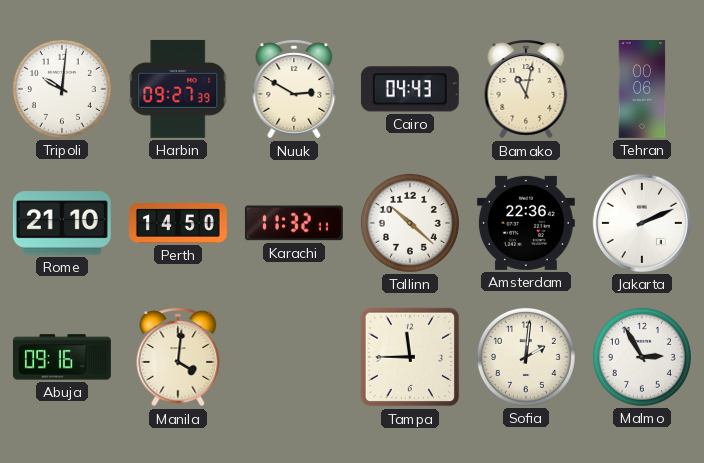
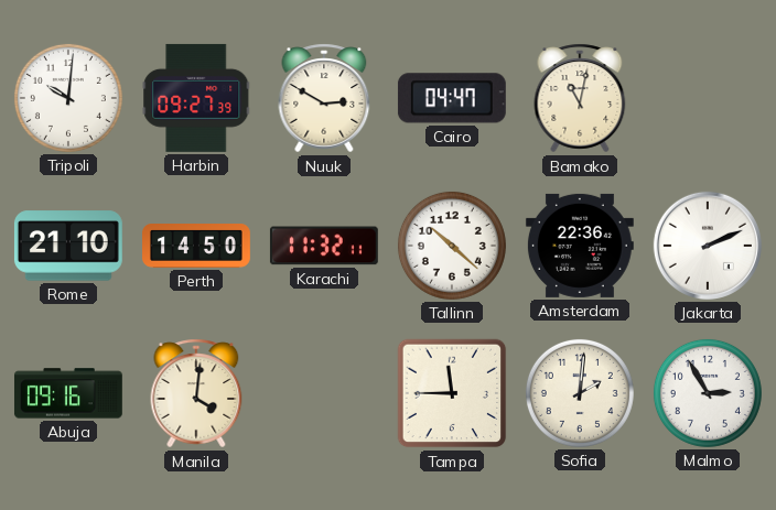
Cairo: 04:43 -> 04:47 (452, 98)
Tehran: 00:06 -> none (642, 90)
